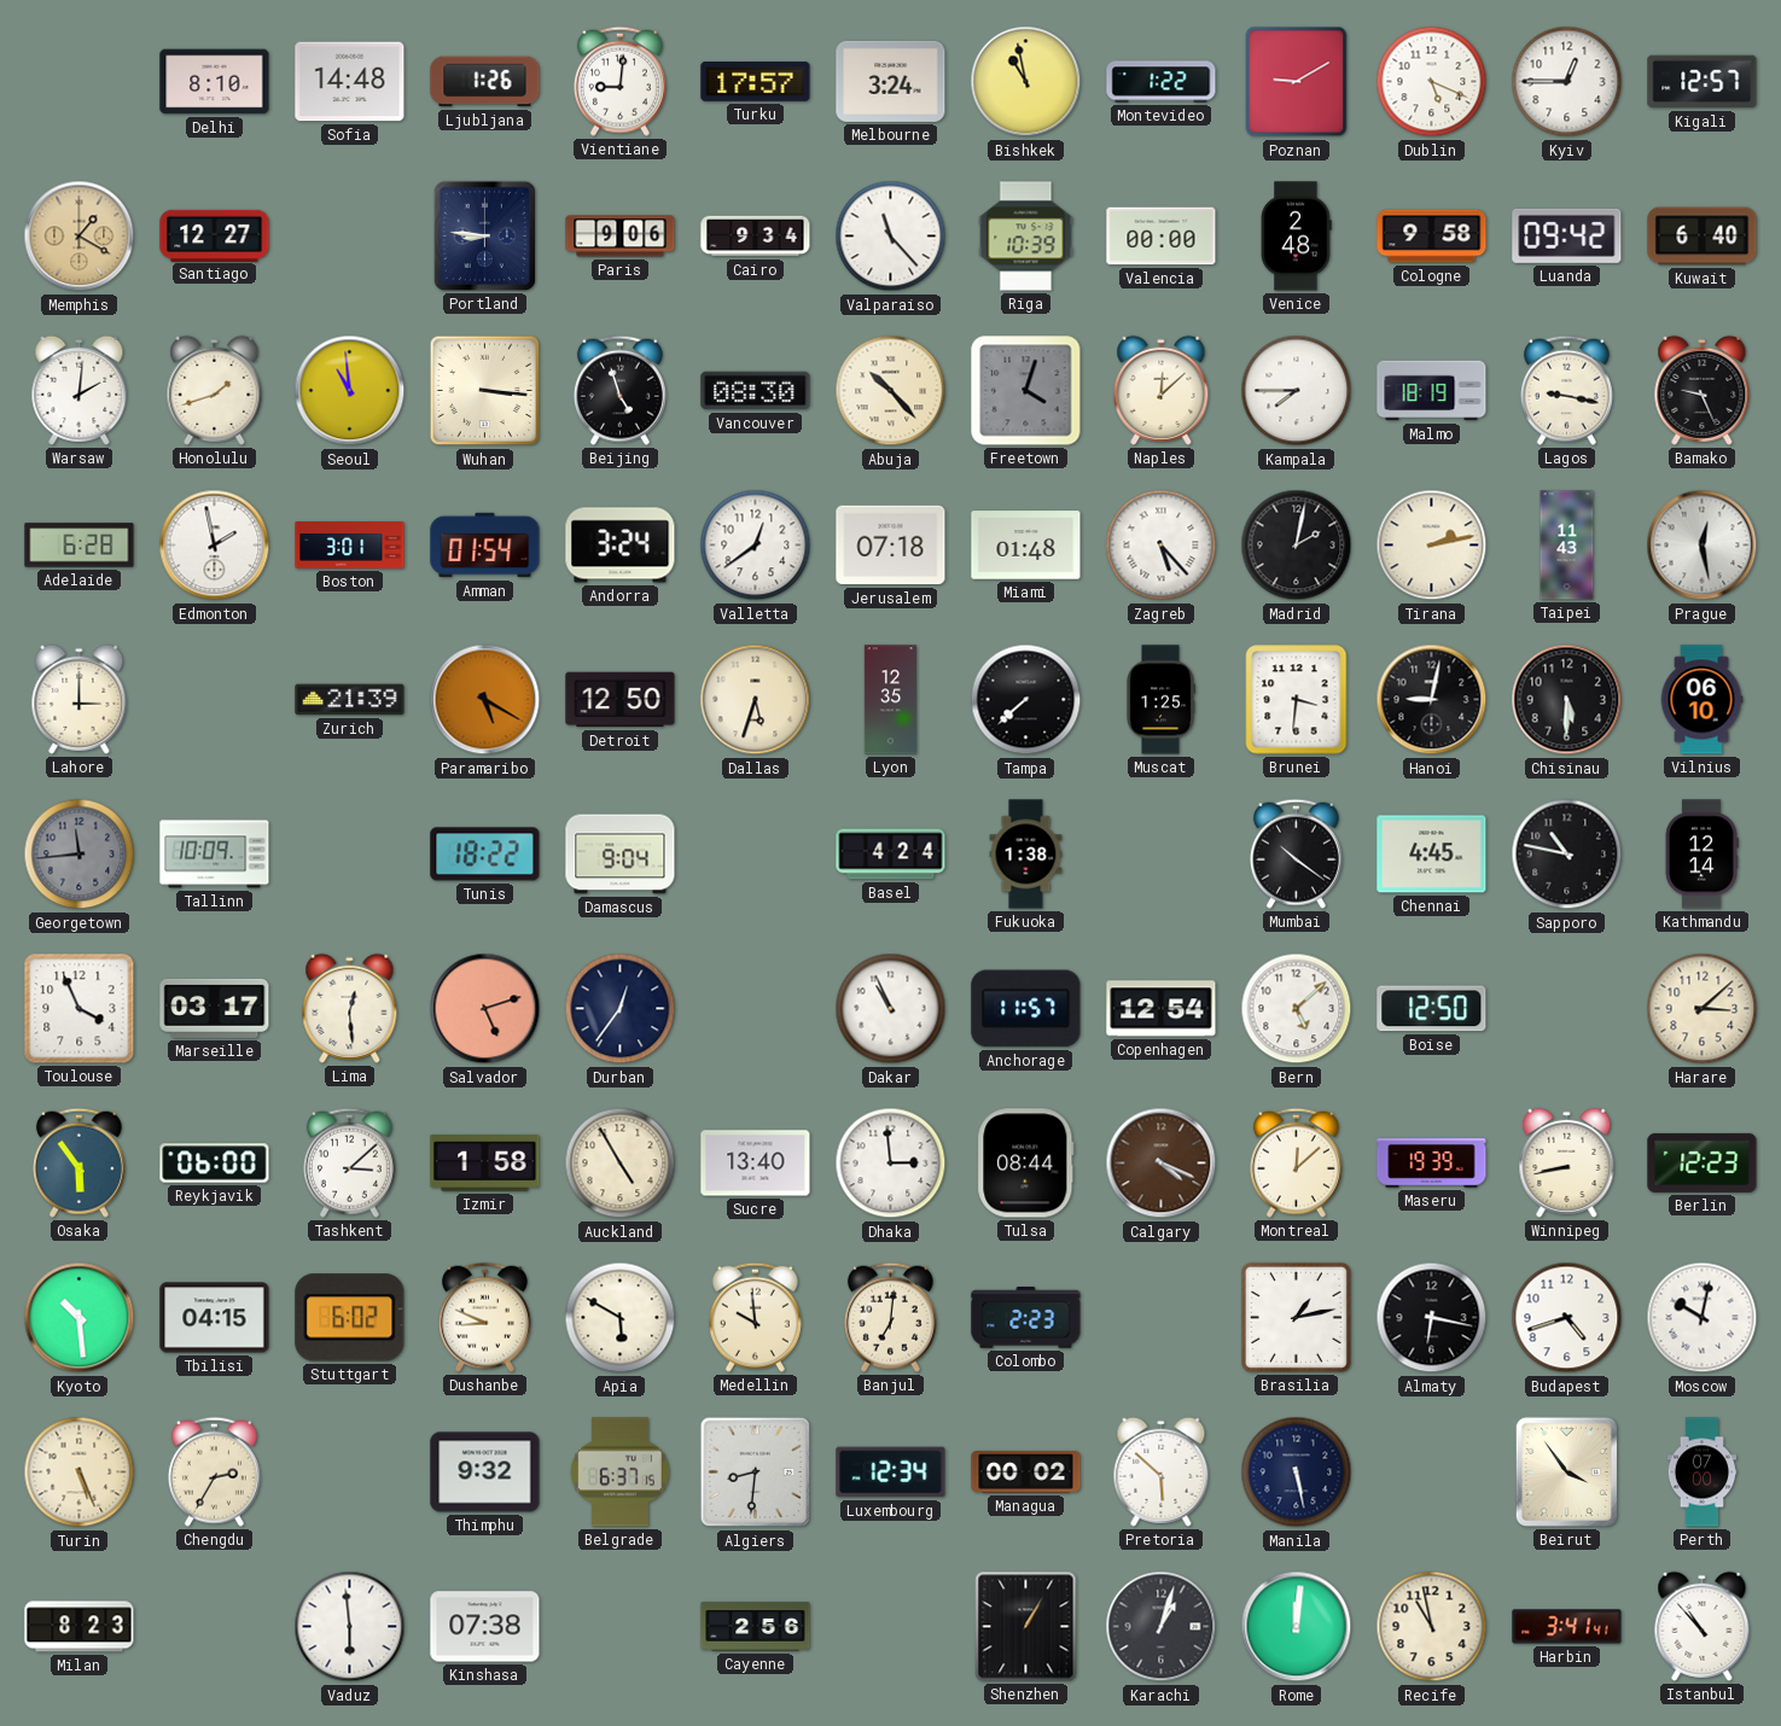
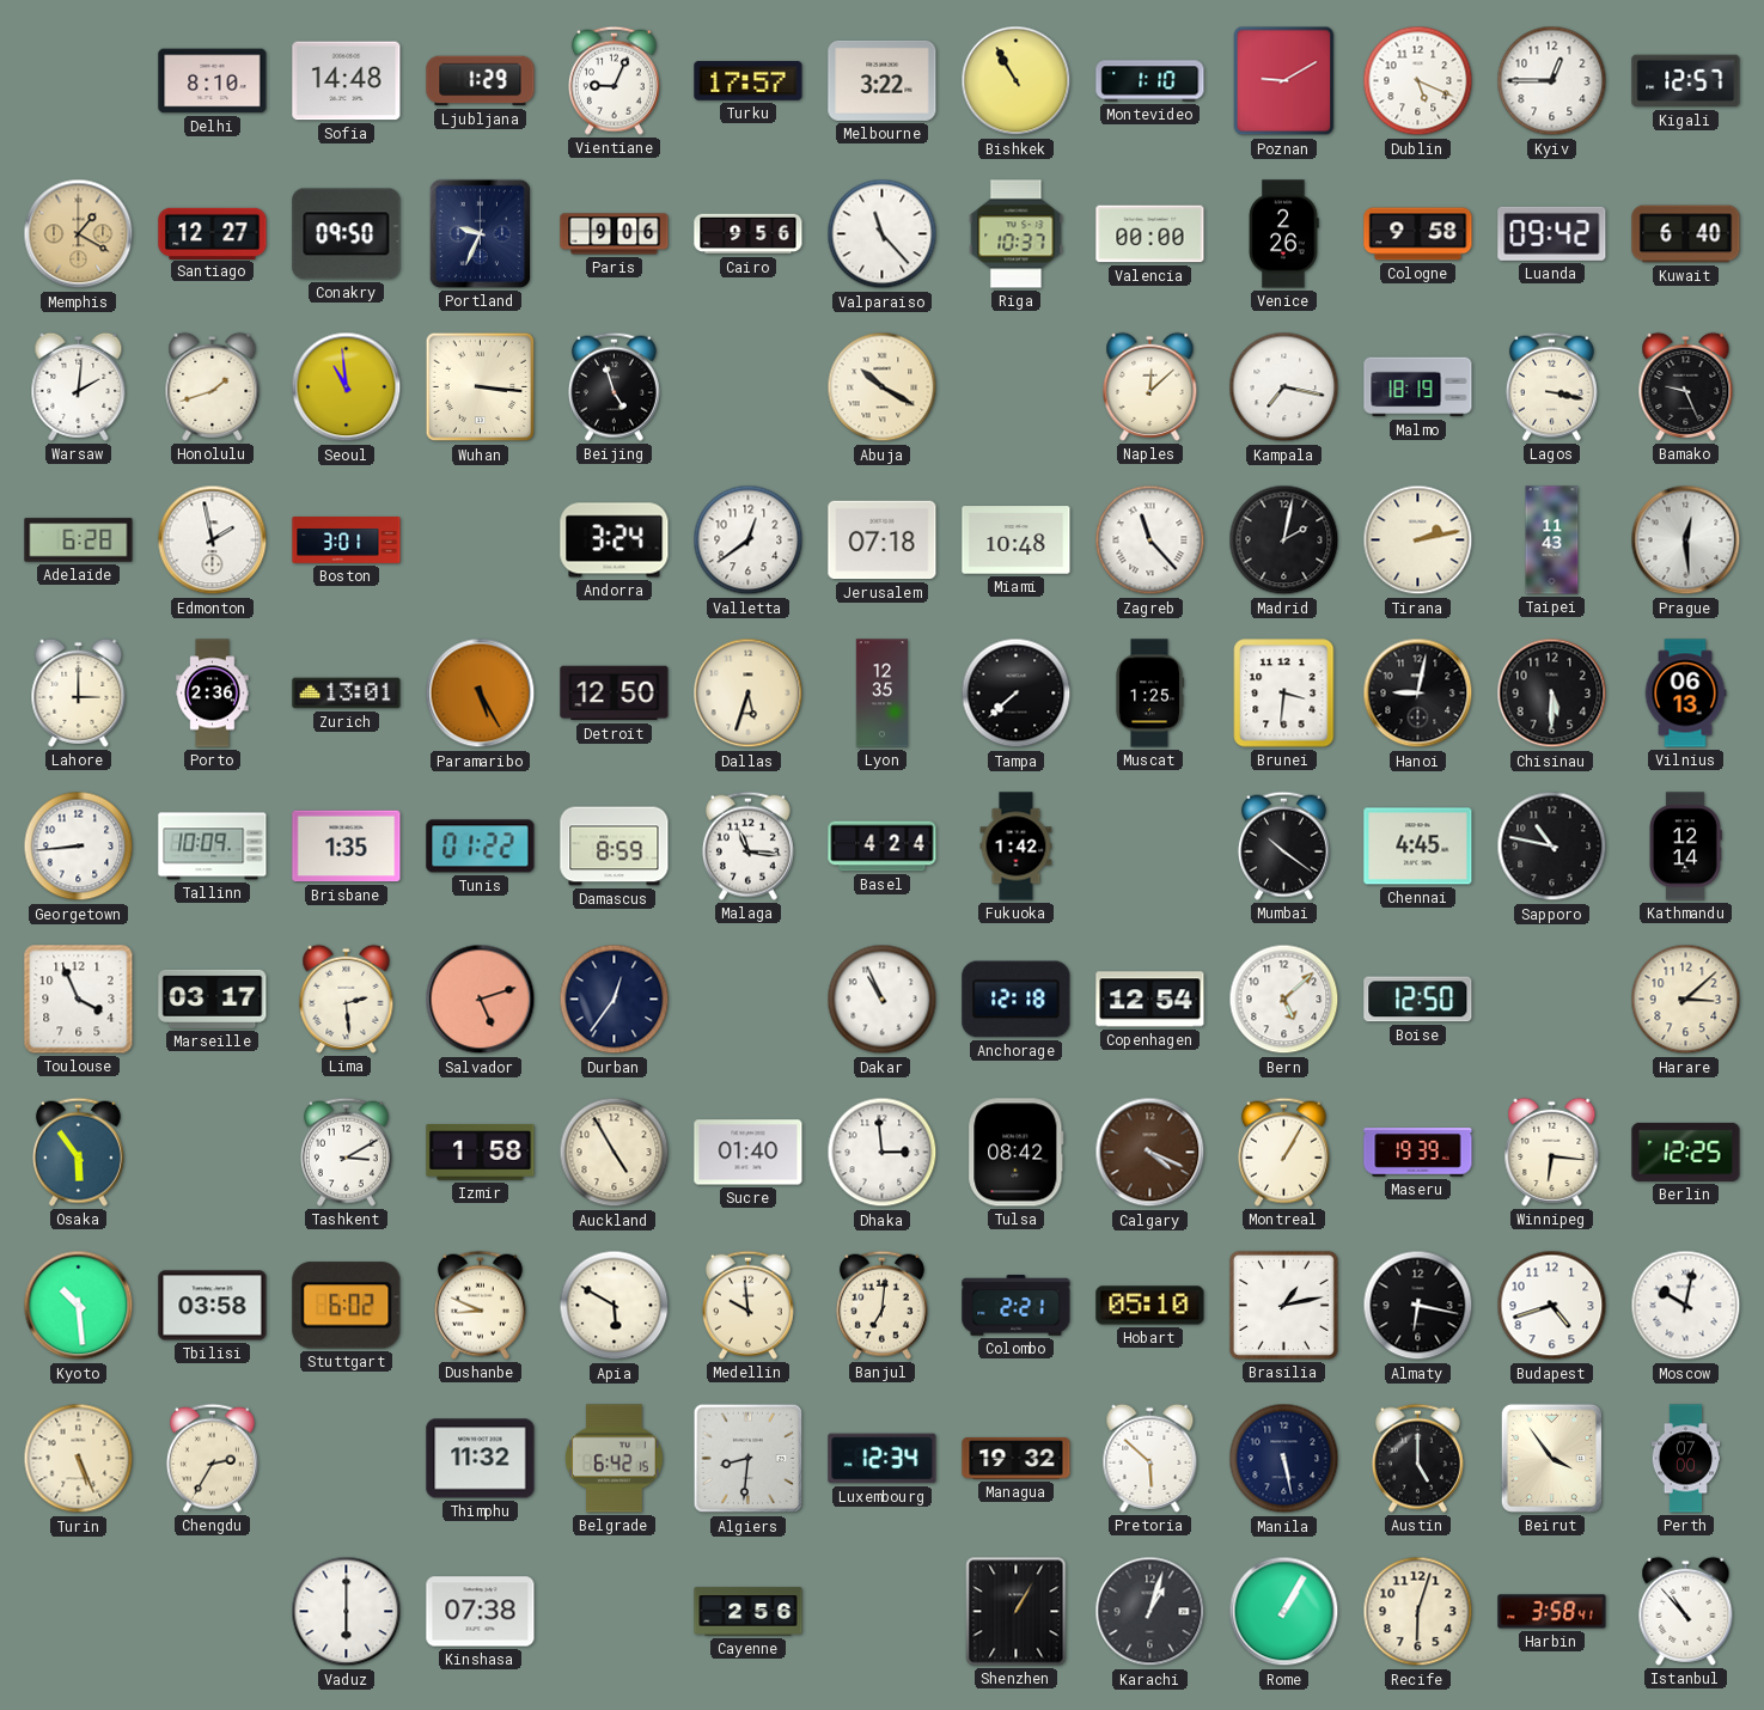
Ljubljana: 1:26 -> 1:29 (481, 81)
Vientiane: 9:01 -> 9:04 (614, 80)
Melbourne: 3:24 -> 3:22 (883, 80)
Bishkek: 10:58 -> 10:55 (1017, 81)
Montevideo: 1:22 -> 1:10 (1150, 81)
Conakry: none -> 09:50 (347, 234)
Portland: 8:46 -> 9:34 (480, 233)
Cairo: 9:34 -> 9:56 (749, 234)
Riga: 10:39 -> 10:37 (1017, 234)
Venice: 2:48 -> 2:26 (1284, 234)
Vancouver: 08:30 -> none (756, 391)
Abuja: 10:23 -> 10:20 (883, 387)
Freetown: 4:03 -> none (1026, 391)
Kampala: 7:45 -> 7:17 (1284, 387)
Lagos: 9:17 -> 3:17 (1551, 386)
Amman: 01:54 -> none (485, 546)
Miami: 01:48 -> 10:48 (1017, 541)
Zagreb: 5:23 -> 11:23 (1150, 541)
Prague: 12:28 -> 12:29 (1686, 541)
Porto: none -> 2:36 (213, 694)
Zurich: 21:39 -> 13:01 (347, 694)
Paramaribo: 5:20 -> 5:25 (481, 694)
Vilnius: 06:10 -> 06:13 (1685, 694)
Georgetown: 11:44 -> 8:44 (79, 847)
Georgetown dial: grey -> white (79, 847)
Brisbane: none -> 1:35 (347, 847)
Tunis: 18:22 -> 01:22 (481, 847)
Damascus: 9:04 -> 8:59 (615, 847)
Malaga: none -> 11:16 (747, 845)
Fukuoka: 1:38 -> 1:42 (1017, 847)
Lima: 12:29 -> 2:29 (347, 998)
Anchorage: 11:57 -> 12:18 (1017, 1000)
Reykjavik: 06:00 -> none (215, 1164)
Tashkent: 3:08 -> 3:10 (346, 1152)
Sucre: 13:40 -> 01:40 (749, 1153)
Tulsa: 08:44 -> 08:42 (1017, 1153)
Montreal: 12:08 -> 1:05 (1283, 1152)
Winnipeg: 8:43 -> 6:16 (1552, 1152)
Berlin: 12:23 -> 12:25 (1686, 1152)
Tbilisi: 04:15 -> 03:58 (213, 1306)
Colombo: 2:23 -> 2:21 (1017, 1306)
Hobart: none -> 05:10 (1150, 1306)
Thimphu: 9:32 -> 11:32 (481, 1459)
Belgrade: 6:37 -> 6:42 (614, 1459)
Managua: 00:02 -> 19:32 (1017, 1458)
Austin: none -> 5:00 (1417, 1458)
Milan: 8:23 -> none (80, 1627)
Vaduz: 5:59 -> 6:00 (347, 1612)
Rome: 12:01 -> 1:05 (1284, 1612)
Recife: 10:58 -> 6:03 (1418, 1612)
Harbin: 3:41 -> 3:58 (1552, 1612)
